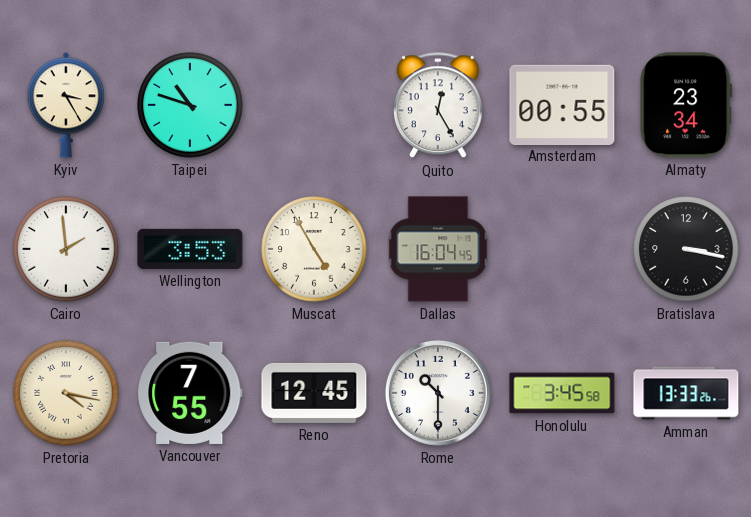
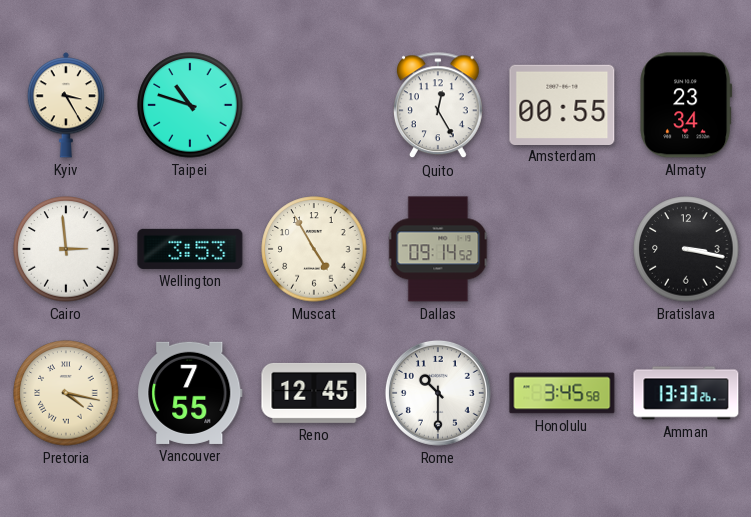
Cairo: 1:59 -> 2:59 (66, 249)
Dallas: 16:04 -> 09:14 (438, 249)
